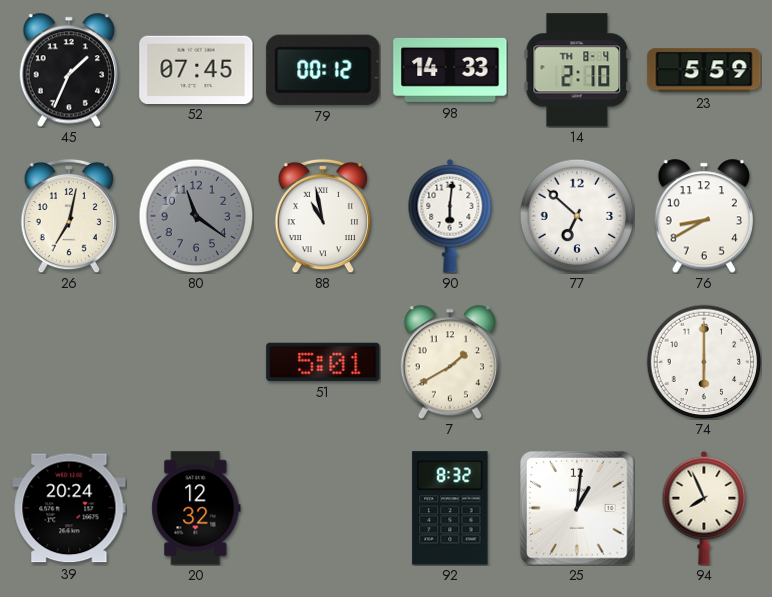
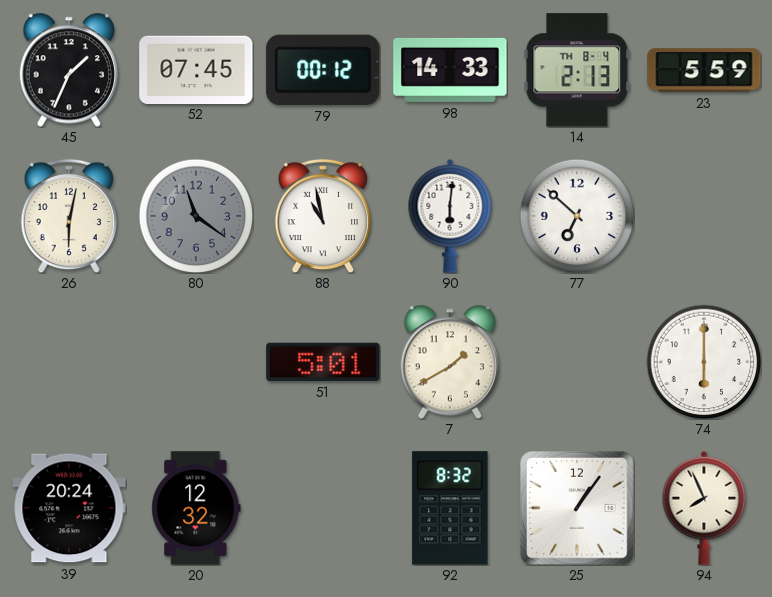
14: 2:10 -> 2:13 (577, 70)
26: 7:02 -> 6:02 (69, 216)
76: 8:40 -> none (703, 216)
25: 1:01 -> 1:06 (577, 508)
